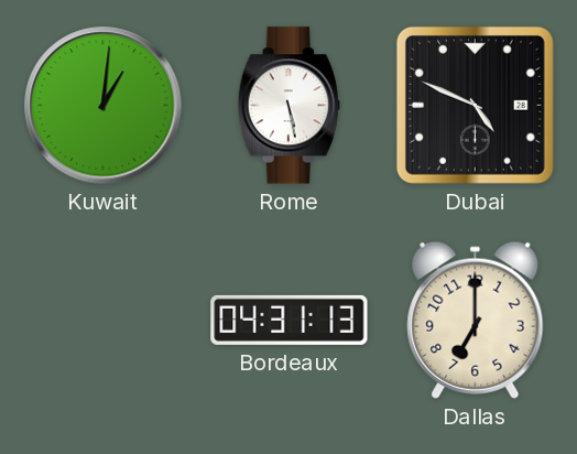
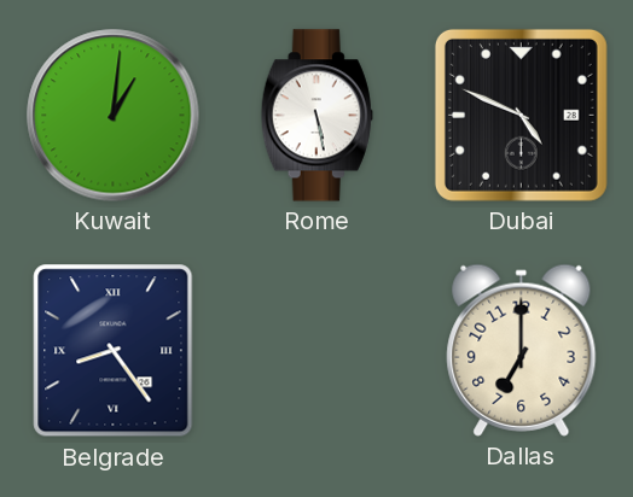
Belgrade: none -> 8:24 (114, 351)
Bordeaux: 04:31 -> none (290, 320)
